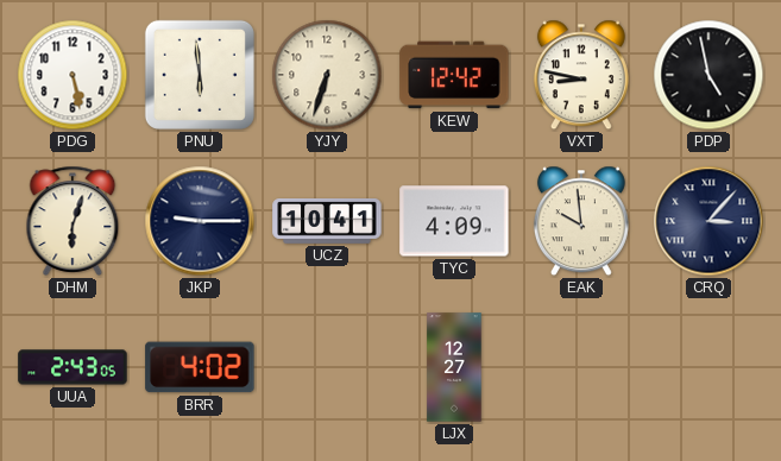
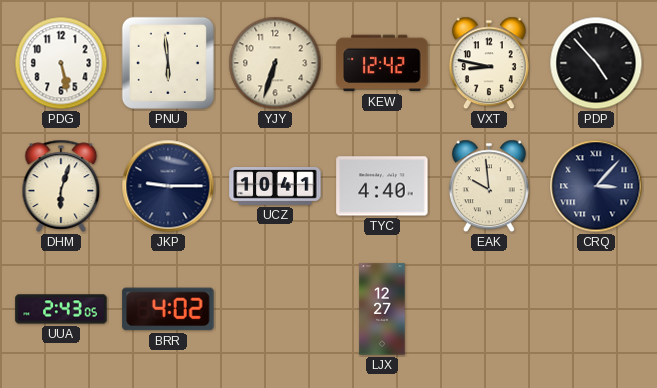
PDP: 4:58 -> 4:53 (596, 63)
TYC: 4:09 -> 4:40 (382, 186)
